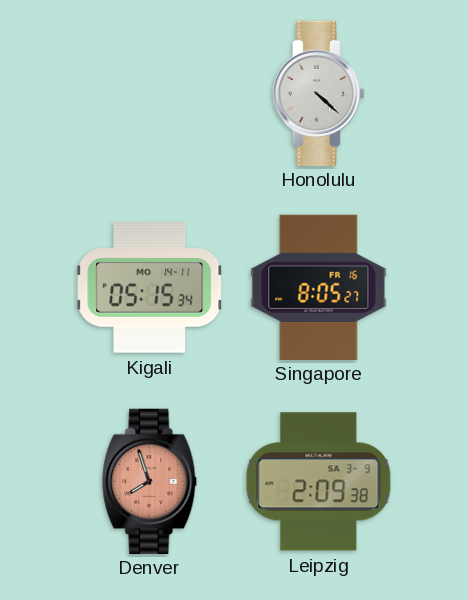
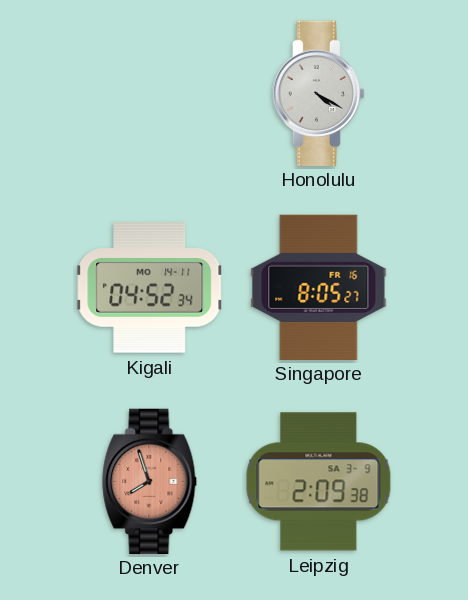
Honolulu: 4:22 -> 4:20 (318, 93)
Kigali: 05:15 -> 04:52 (150, 288)
